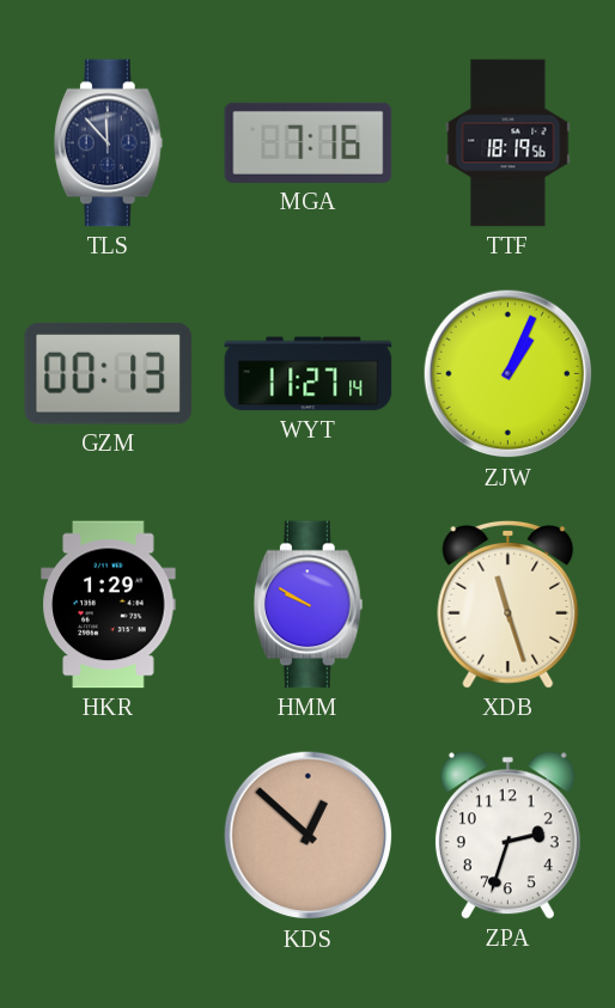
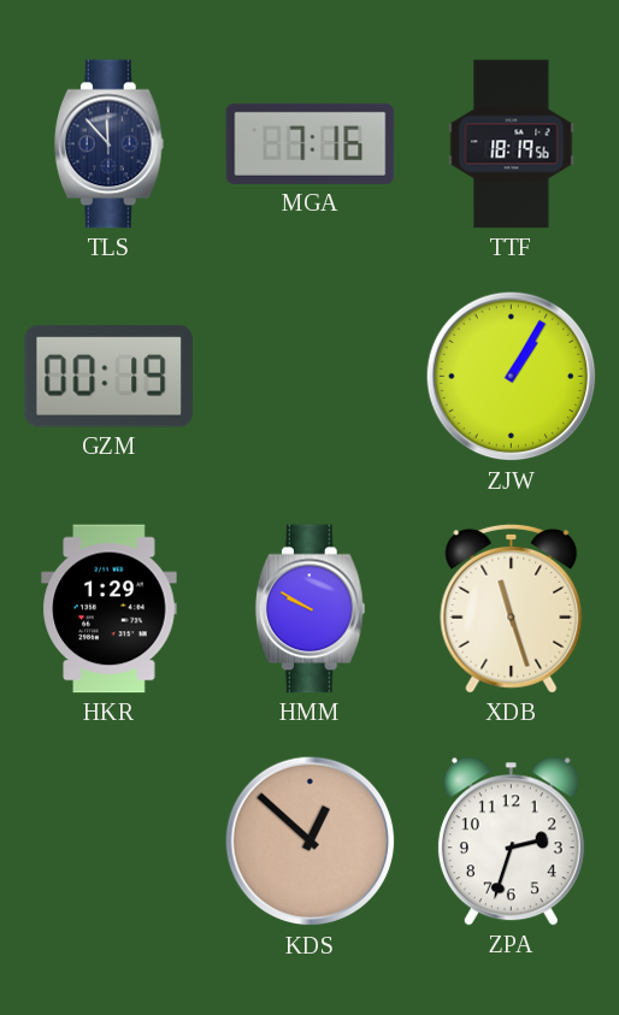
GZM: 00:13 -> 00:19 (110, 376)
WYT: 11:27 -> none (309, 374)
ZJW: 1:04 -> 1:05 (512, 377)
